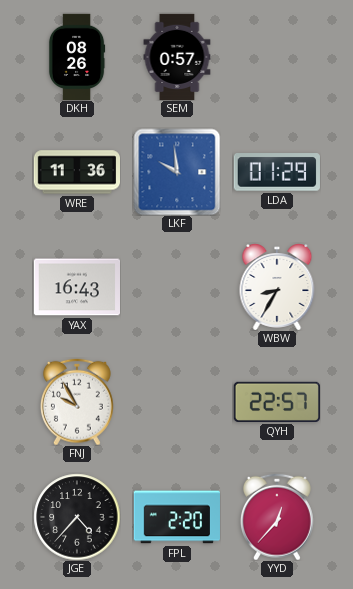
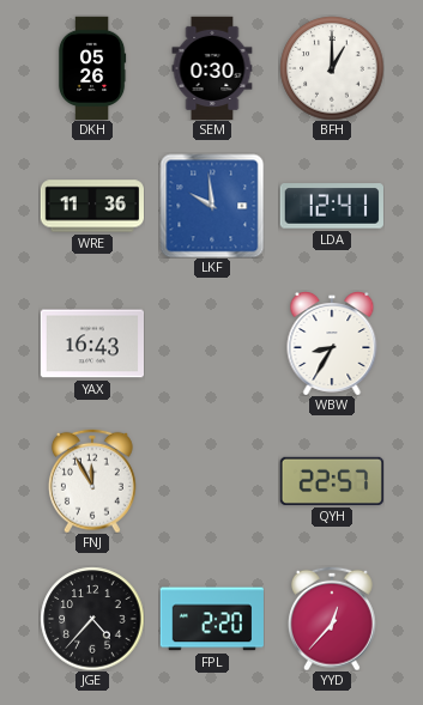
DKH: 08:26 -> 05:26 (92, 67)
SEM: 0:57 -> 0:30 (212, 67)
BFH: none -> 1:00 (332, 68)
LDA: 01:29 -> 12:41 (332, 206)
FNJ: 9:55 -> 11:55 (92, 481)
